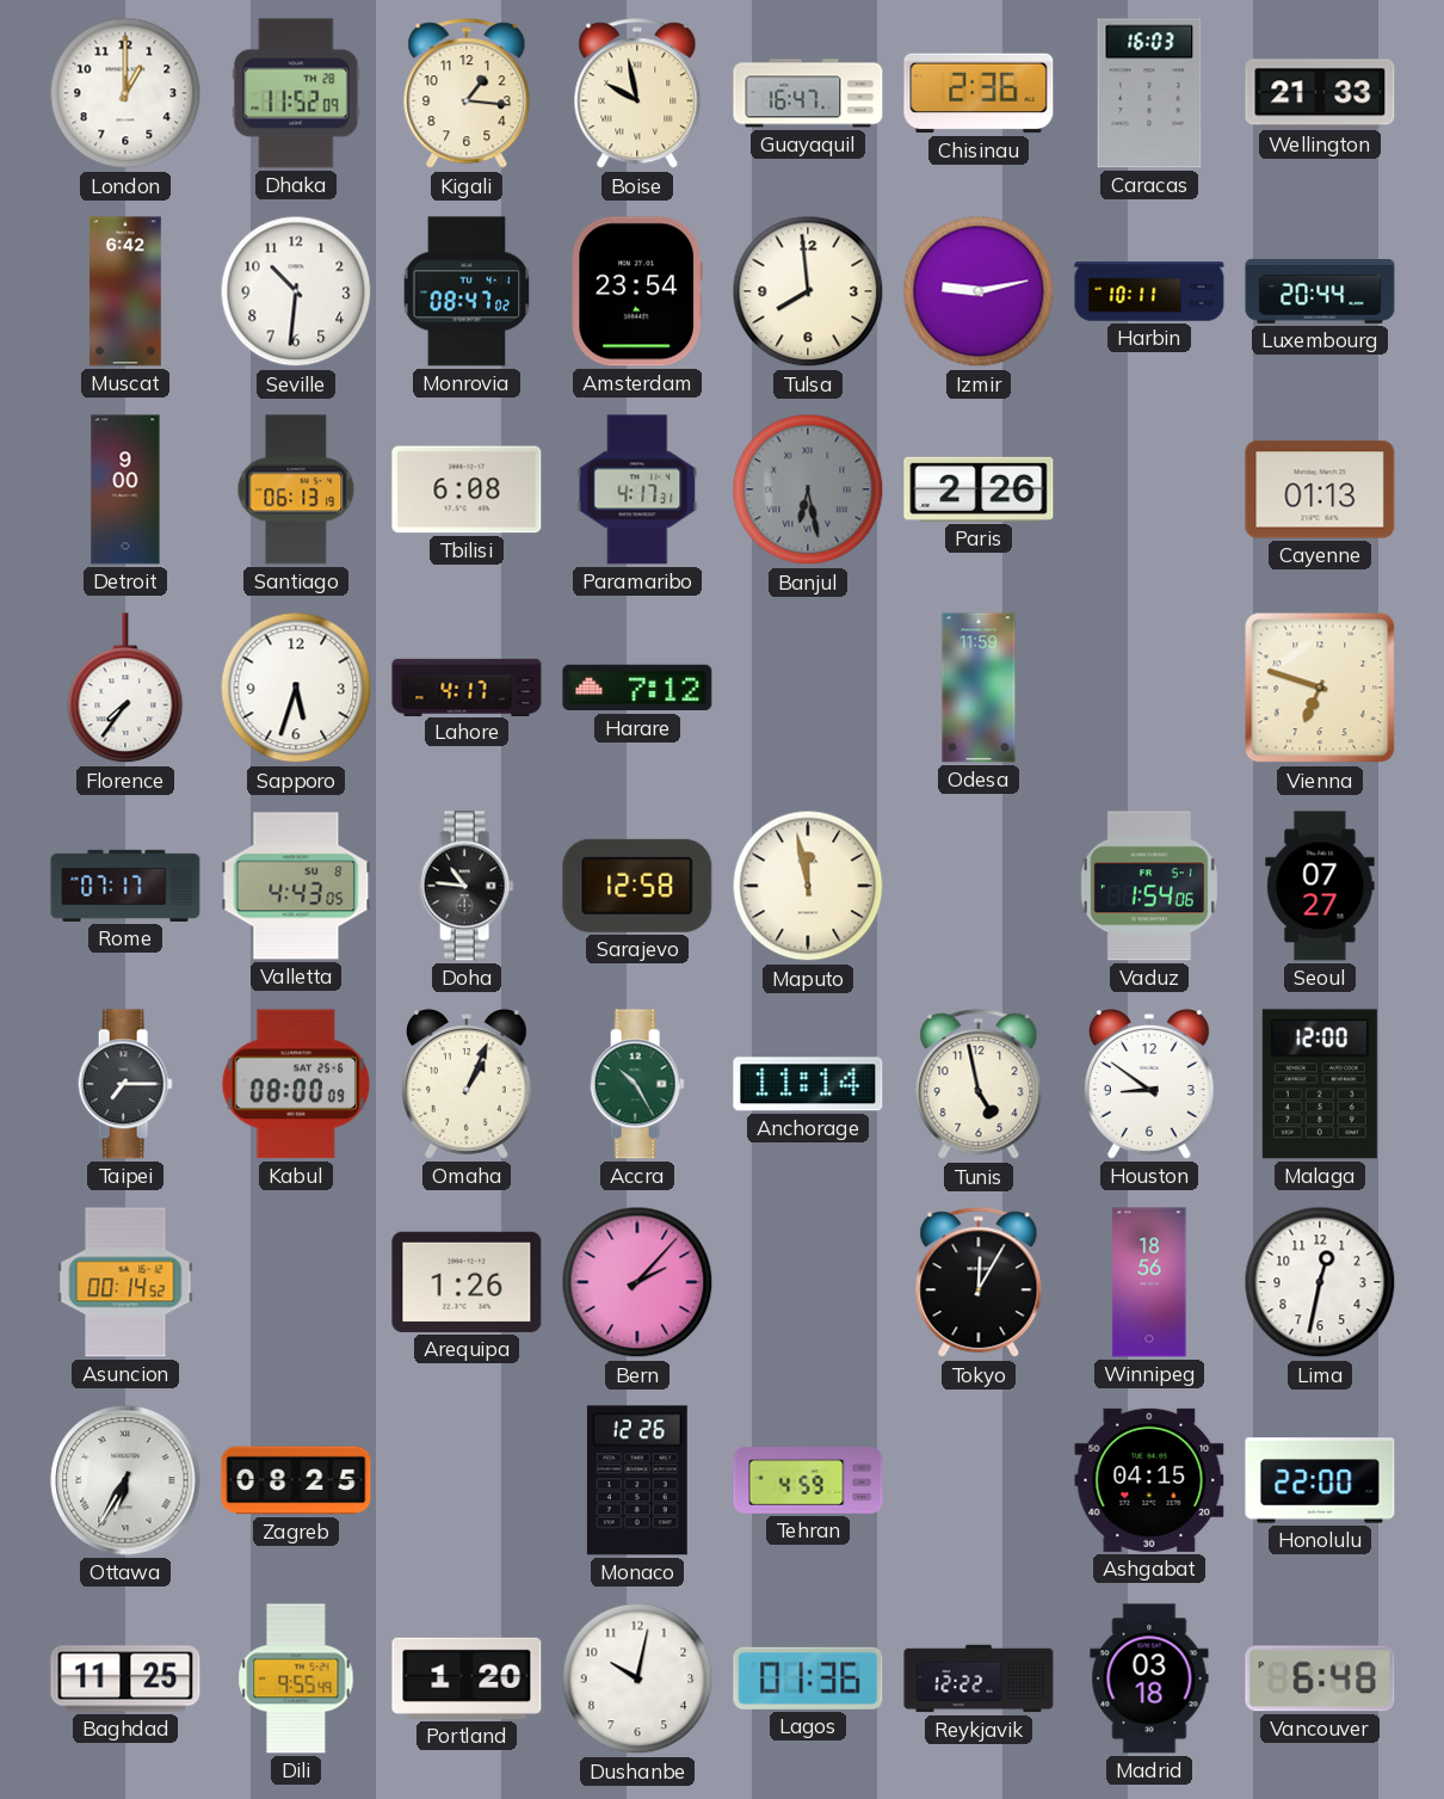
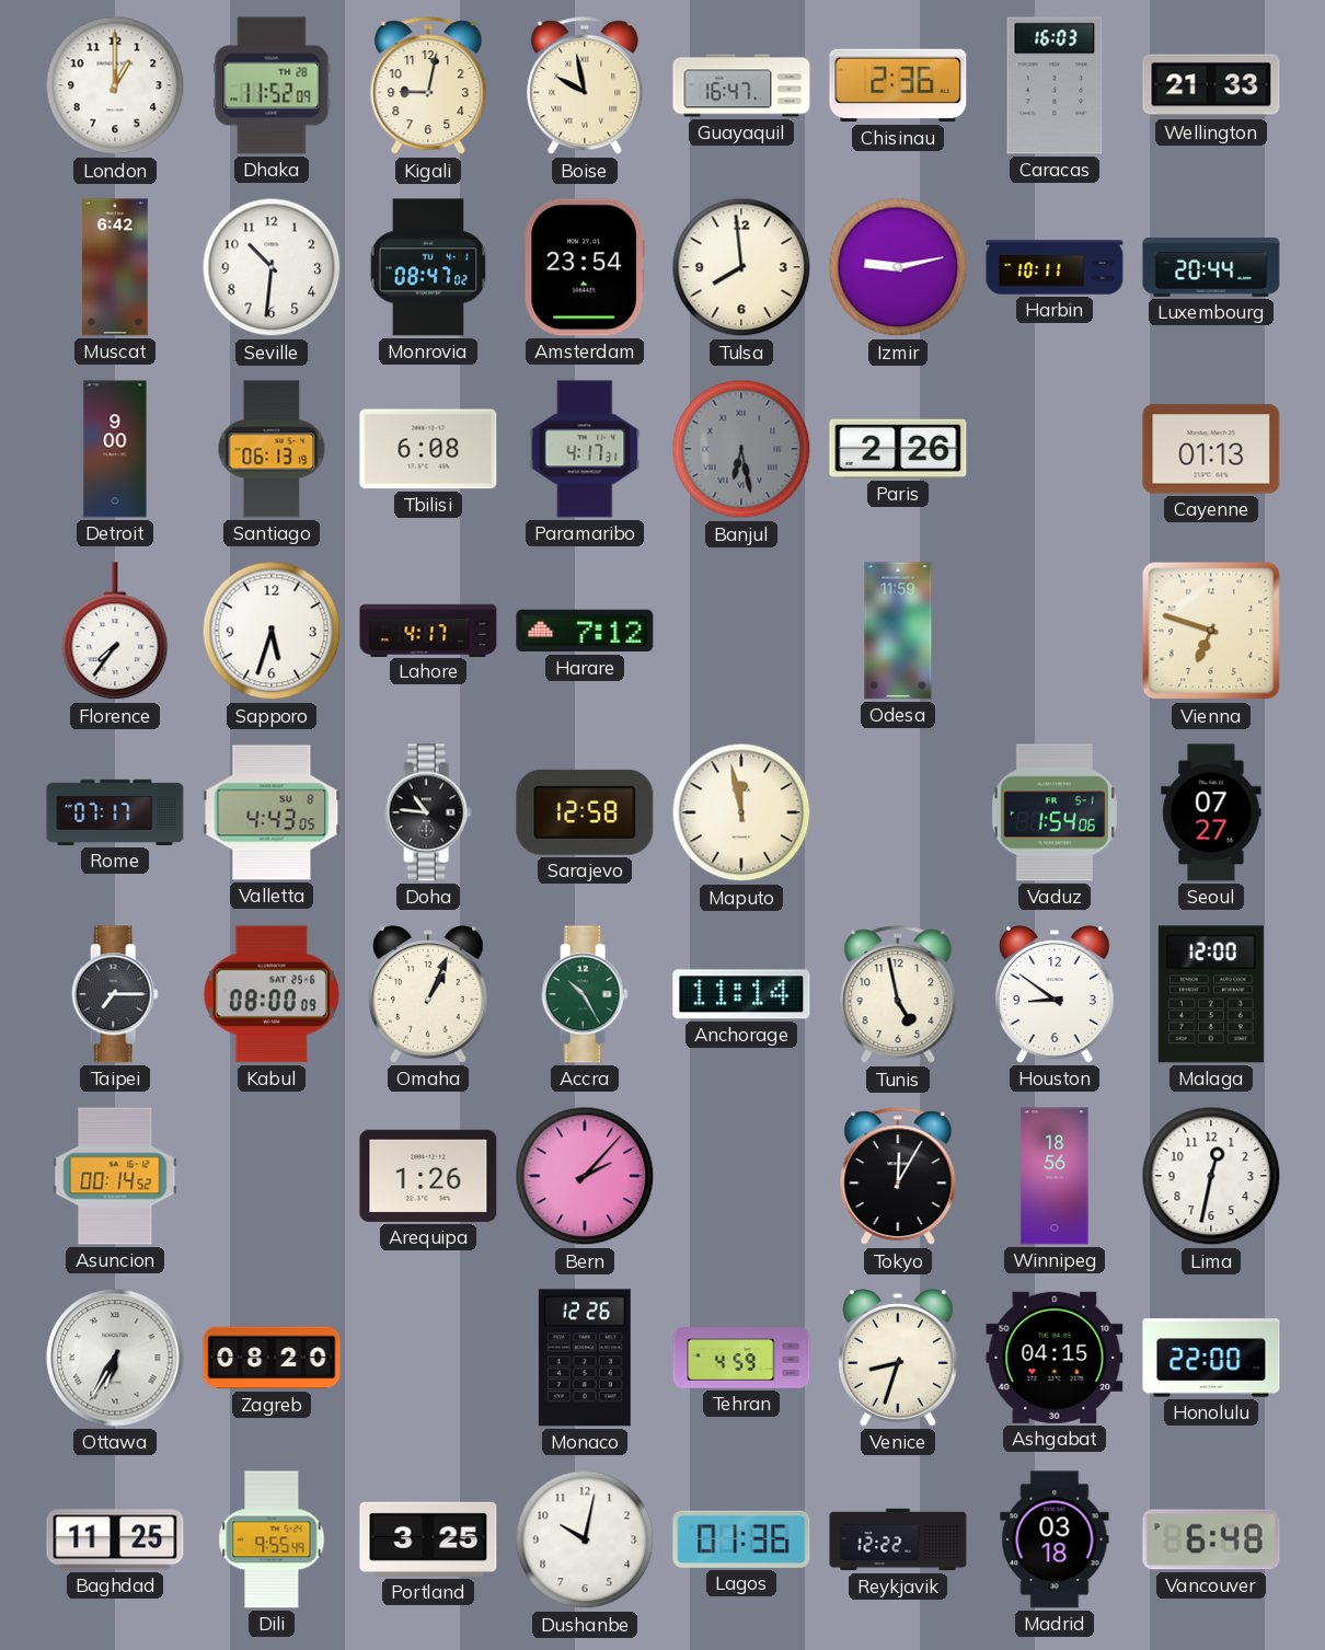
Kigali: 1:16 -> 9:02 (428, 86)
Zagreb: 08:25 -> 08:20 (272, 1358)
Venice: none -> 8:33 (899, 1358)
Portland: 1:20 -> 3:25 (428, 1539)
